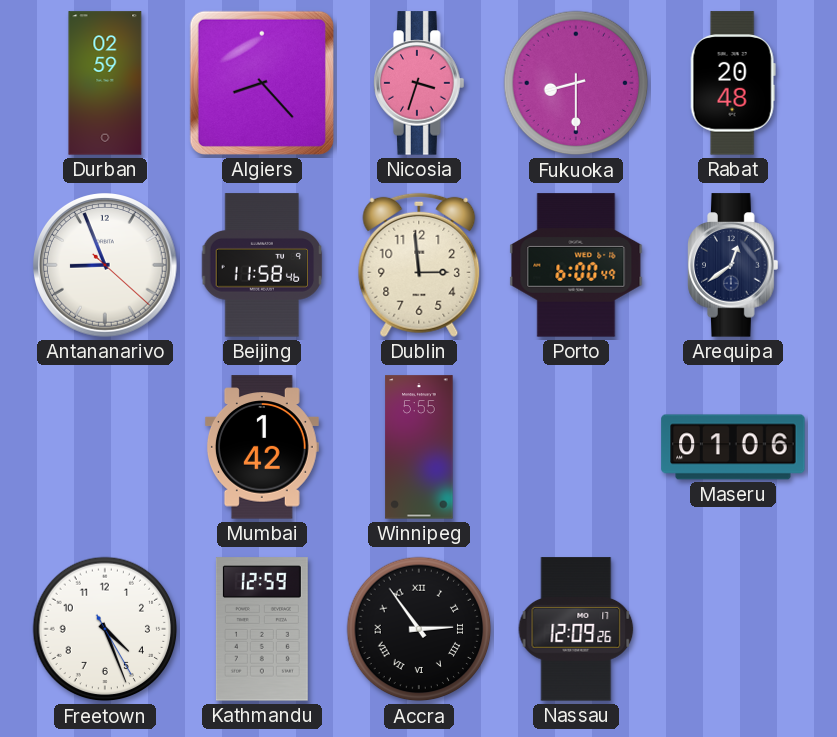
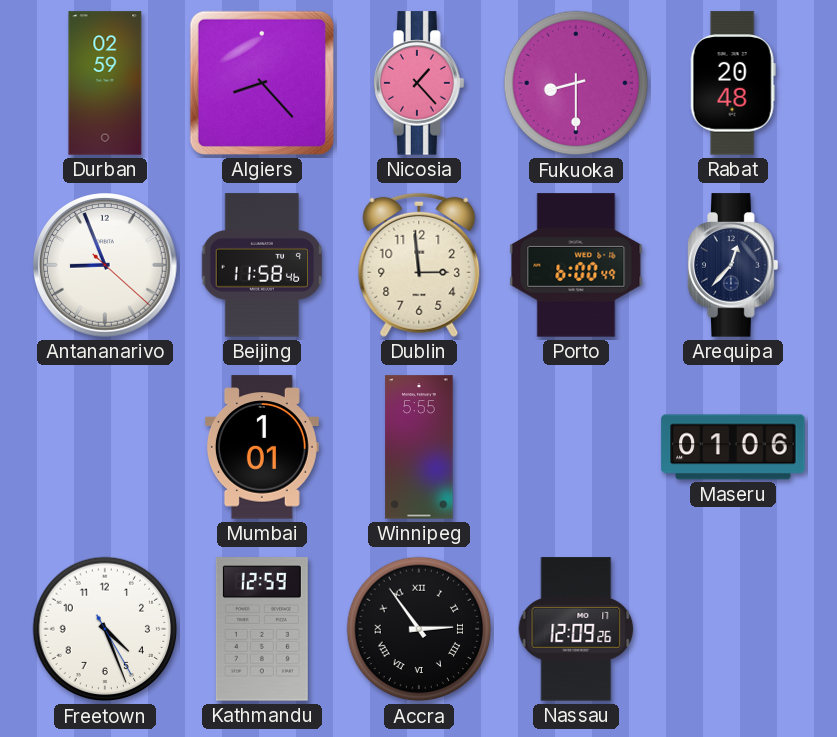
Nicosia: 3:33 -> 1:23 (419, 83)
Arequipa: 12:39 -> 12:37 (733, 265)
Mumbai: 1:42 -> 1:01 (262, 447)
